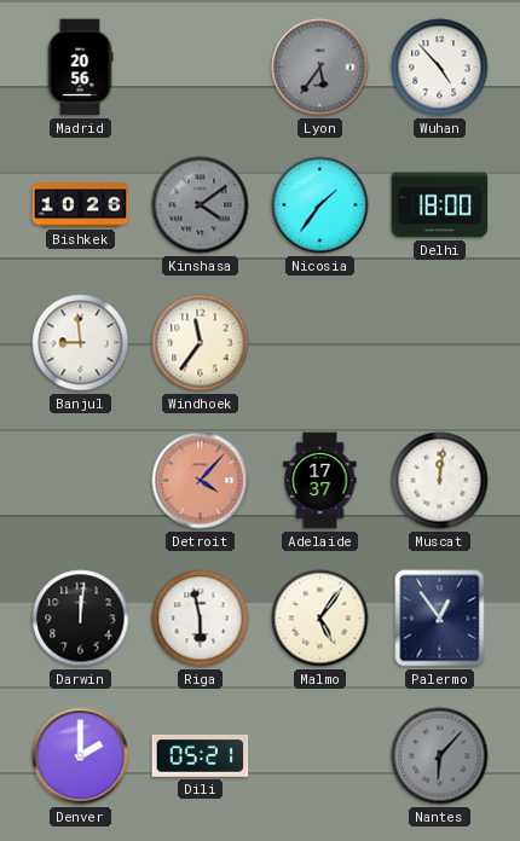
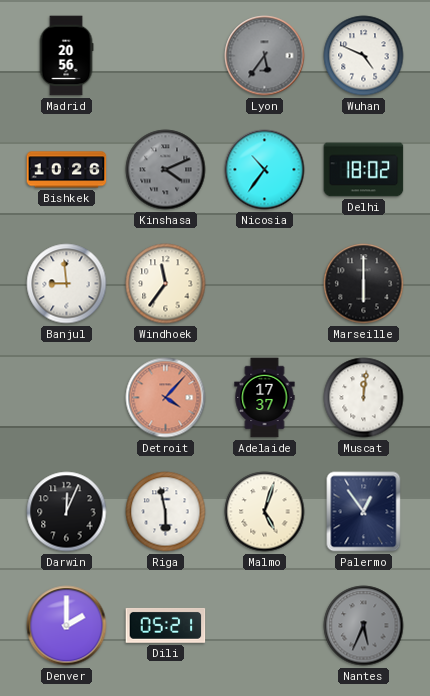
Wuhan: 4:53 -> 4:49 (364, 56)
Kinshasa: 4:09 -> 4:11 (166, 170)
Nicosia: 1:36 -> 10:36 (265, 170)
Delhi: 18:00 -> 18:02 (364, 170)
Marseille: none -> 6:00 (364, 284)
Darwin: 12:01 -> 12:04 (67, 512)
Malmo: 5:06 -> 5:03 (265, 512)
Nantes: 6:07 -> 5:34 (364, 626)
